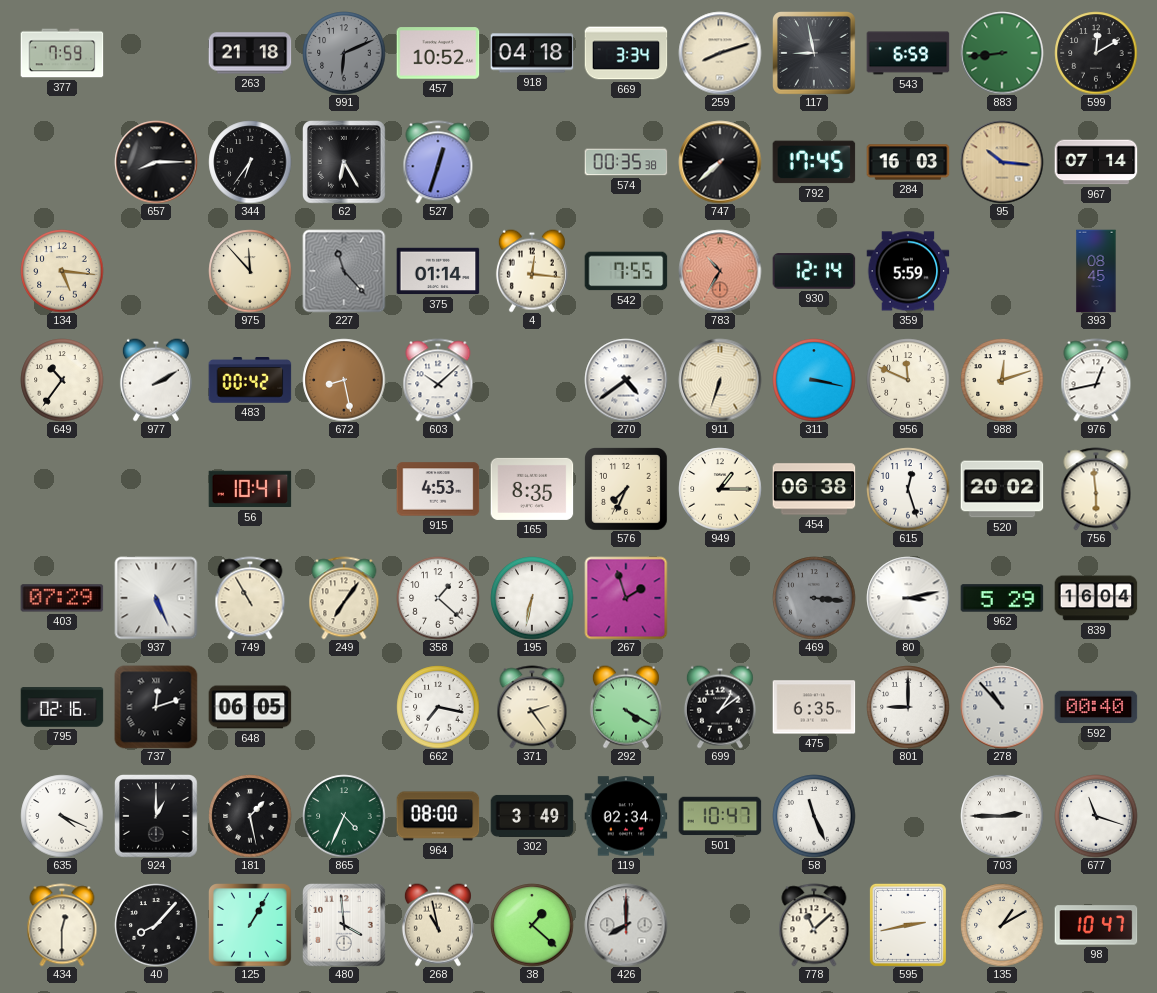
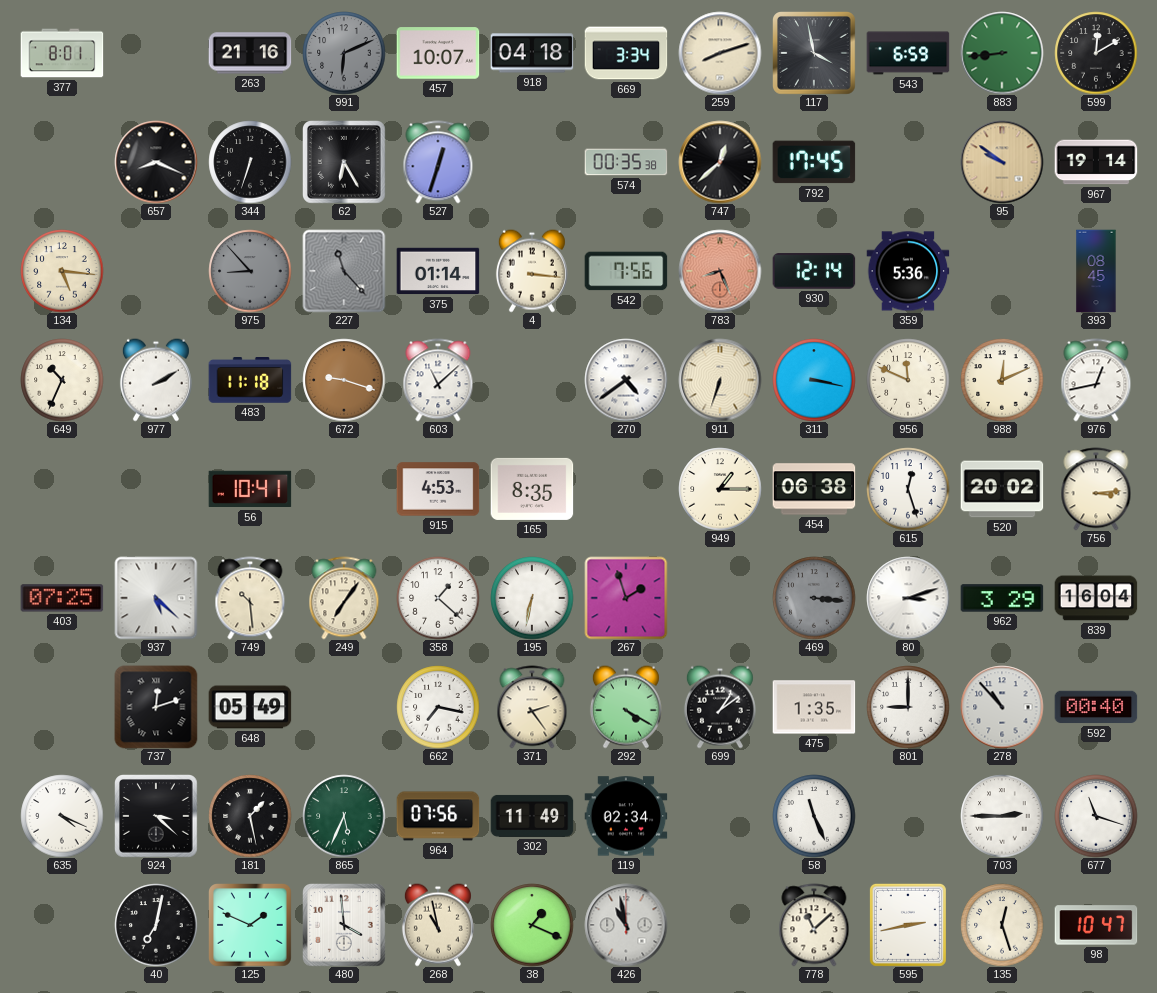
377: 7:59 -> 8:01 (62, 53)
263: 21:18 -> 21:16 (250, 53)
457: 10:52 -> 10:07 (438, 53)
117: 8:58 -> 3:58 (814, 53)
657: 8:15 -> 8:19 (156, 162)
344: 6:36 -> 6:33 (250, 162)
747: 7:38 -> 12:38 (720, 162)
284: 16:03 -> none (908, 162)
95: 10:16 -> 9:51 (1002, 162)
967: 07:14 -> 19:14 (1096, 162)
975: 11:53 -> 8:53 (250, 271)
975 dial: cream -> grey (250, 271)
4: 12:16 -> 3:16 (532, 271)
542: 7:55 -> 7:56 (626, 271)
783: 10:35 -> 8:26 (720, 271)
359: 5:59 -> 5:36 (908, 271)
649: 10:36 -> 10:34 (62, 380)
483: 00:42 -> 11:18 (250, 380)
672: 8:28 -> 9:18 (344, 380)
603: 10:08 -> 11:08 (438, 380)
988: 12:12 -> 12:11 (1002, 380)
576: 7:34 -> none (626, 489)
756: 5:59 -> 3:14 (1096, 489)
403: 07:29 -> 07:25 (62, 598)
937: 5:26 -> 5:22 (156, 598)
749: 10:55 -> 10:29 (250, 598)
80: 3:13 -> 3:12 (908, 598)
962: 5:29 -> 3:29 (1002, 598)
795: 02:16 -> none (62, 707)
648: 06:05 -> 05:49 (250, 707)
475: 6:35 -> 1:35 (814, 707)
924: 1:00 -> 3:22 (156, 816)
865: 4:34 -> 5:34 (344, 816)
964: 08:00 -> 07:56 (438, 816)
302: 3:49 -> 11:49 (532, 816)
501: 10:47 -> none (720, 816)
434: 12:30 -> none (62, 925)
40: 8:07 -> 7:02 (156, 925)
125: 1:05 -> 1:49 (250, 925)
38: 1:22 -> 1:19 (532, 925)
426: 8:00 -> 10:58 (626, 925)
135: 1:10 -> 12:27 (1002, 925)
